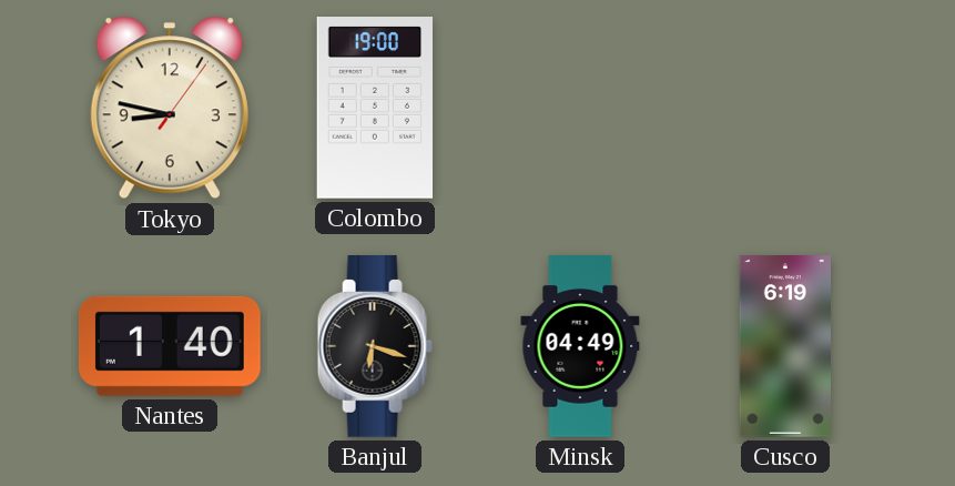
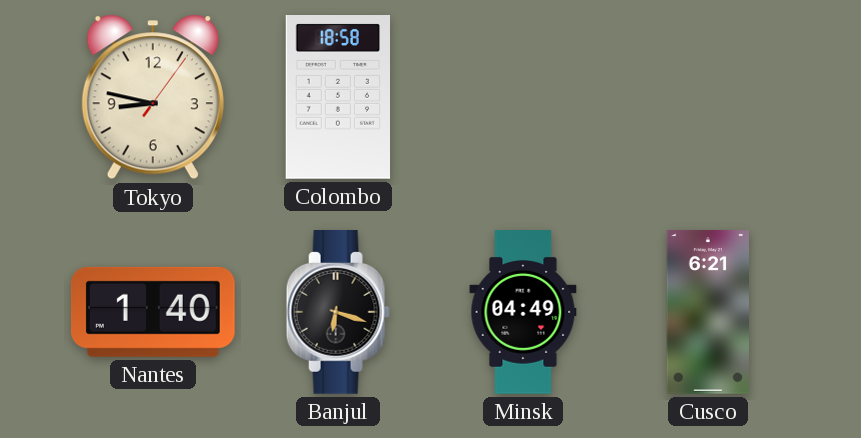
Colombo: 19:00 -> 18:58 (338, 98)
Cusco: 6:19 -> 6:21 (707, 312)
